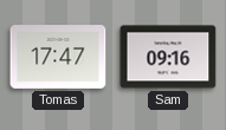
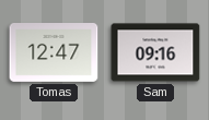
Tomas: 17:47 -> 12:47 (54, 53)
